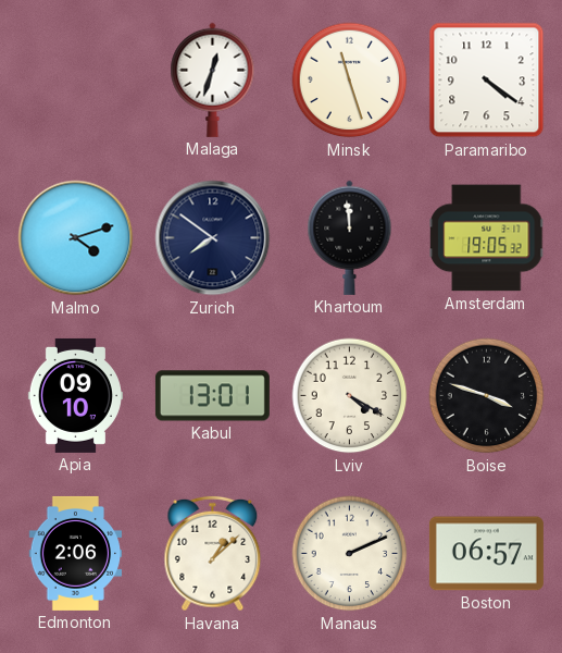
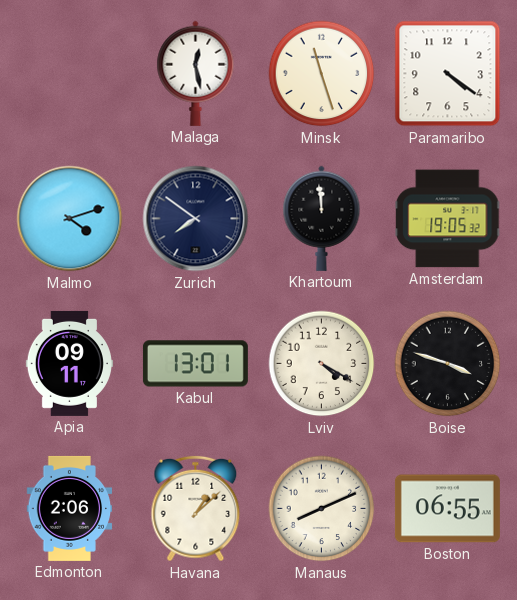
Malaga: 12:33 -> 12:28 (196, 73)
Apia: 09:10 -> 09:11 (69, 363)
Manaus: 2:11 -> 8:11 (322, 509)
Boston: 06:57 -> 06:55 (447, 509)
